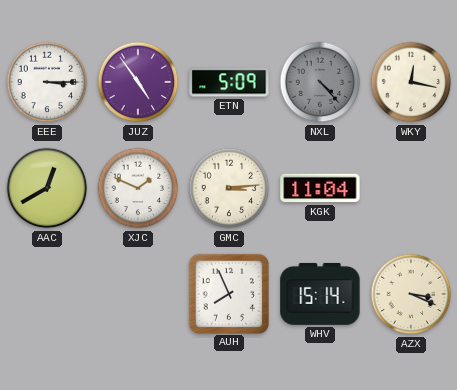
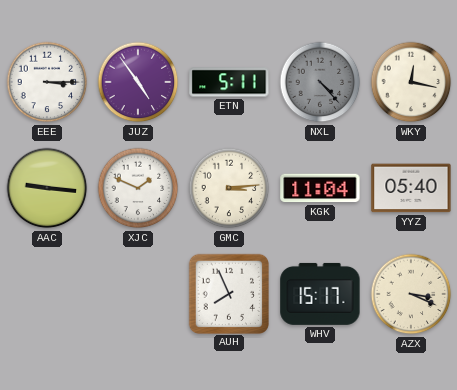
ETN: 5:09 -> 5:11 (229, 82)
AAC: 12:40 -> 9:16 (47, 188)
YYZ: none -> 05:40 (411, 188)
WHV: 15:14 -> 15:17 (320, 294)
